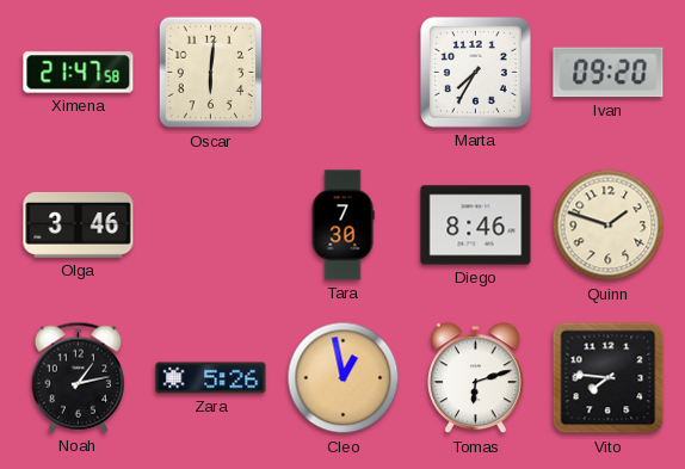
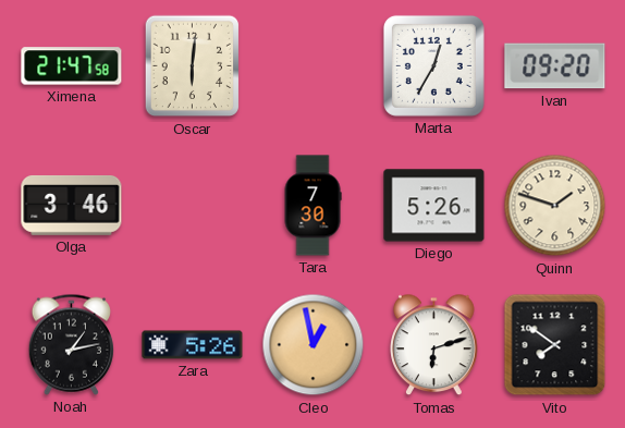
Marta: 7:35 -> 12:35 (433, 65)
Diego: 8:46 -> 5:26 (434, 206)
Vito: 7:46 -> 7:51 (555, 345)
